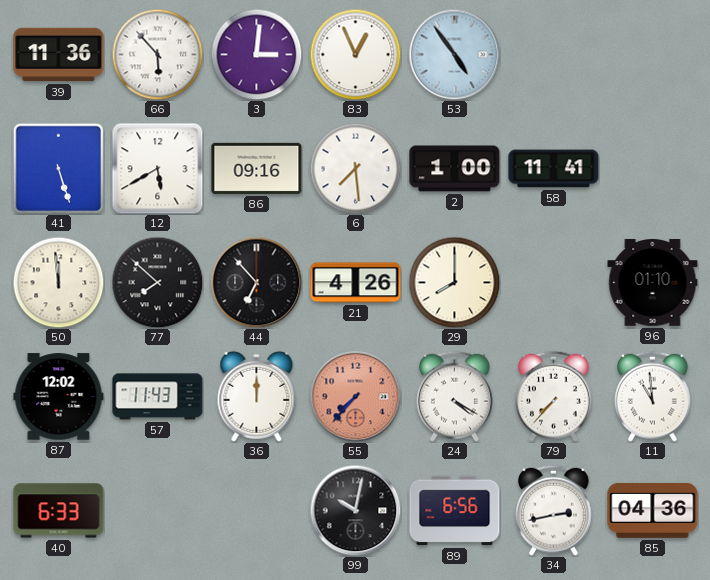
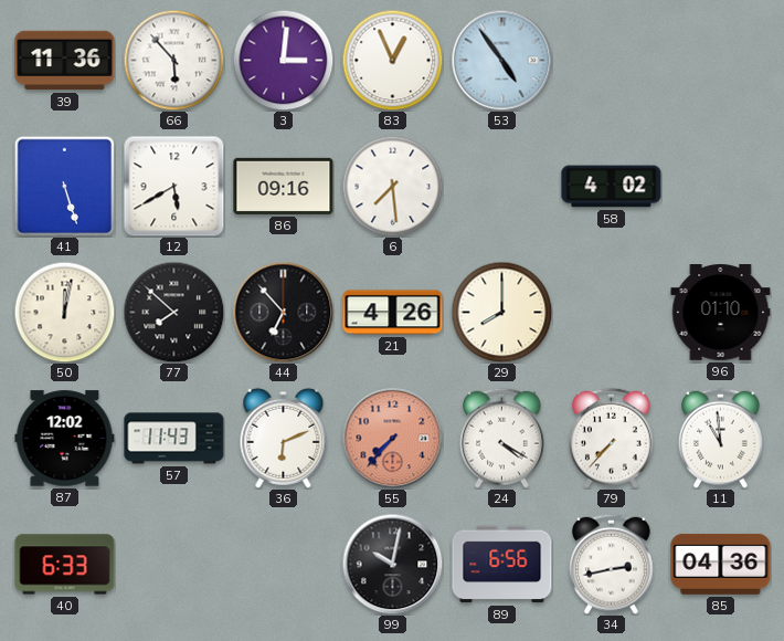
2: 1:00 -> none (455, 169)
58: 11:41 -> 4:02 (612, 187)
50: 11:59 -> 12:02 (64, 312)
36: 12:00 -> 6:11 (284, 438)
